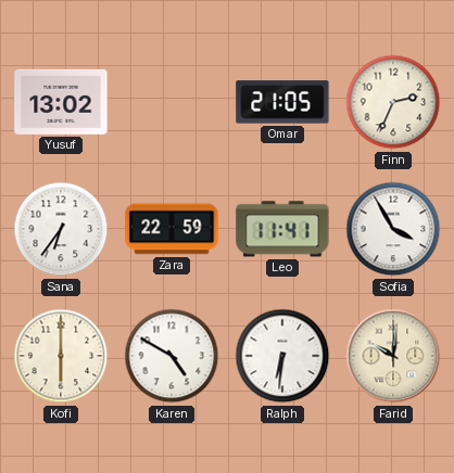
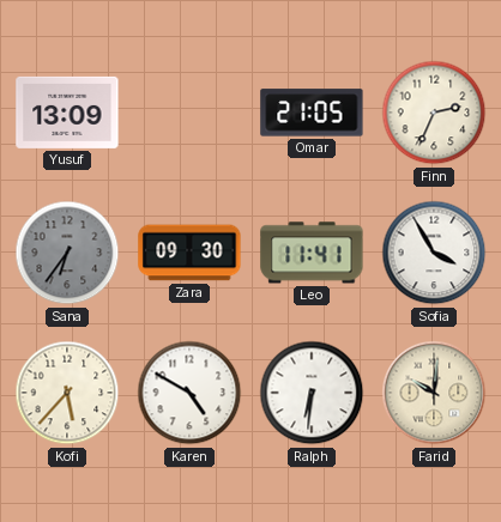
Yusuf: 13:02 -> 13:09 (67, 113)
Sana dial: white -> grey (67, 253)
Zara: 22:59 -> 09:30 (189, 253)
Kofi: 6:00 -> 5:37 (67, 393)
